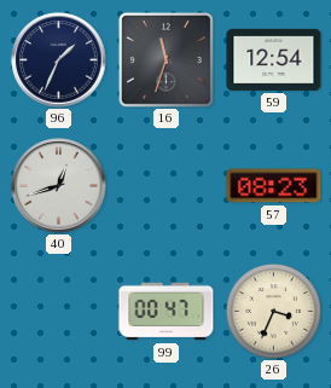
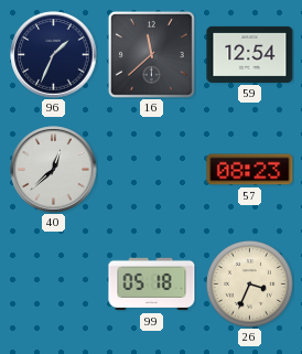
16: 11:33 -> 11:38 (151, 54)
40: 12:42 -> 12:38 (54, 170)
99: 00:47 -> 05:18 (152, 285)
